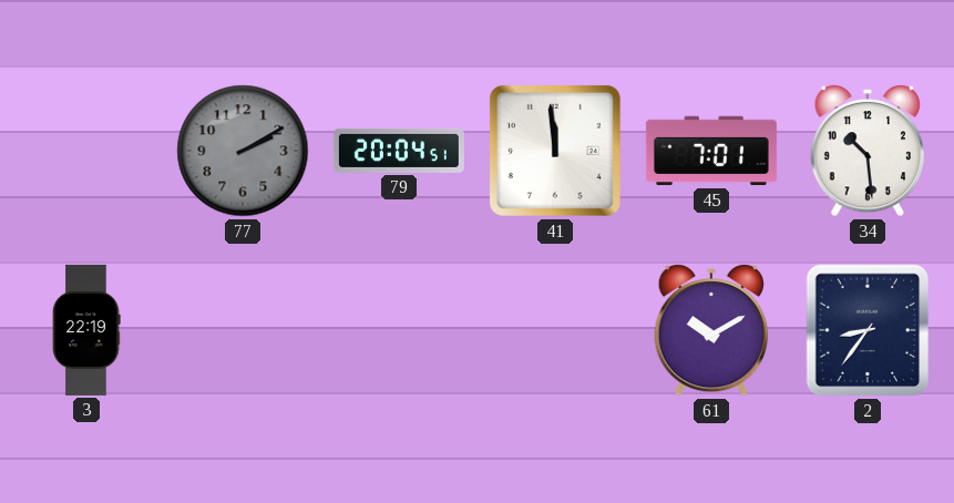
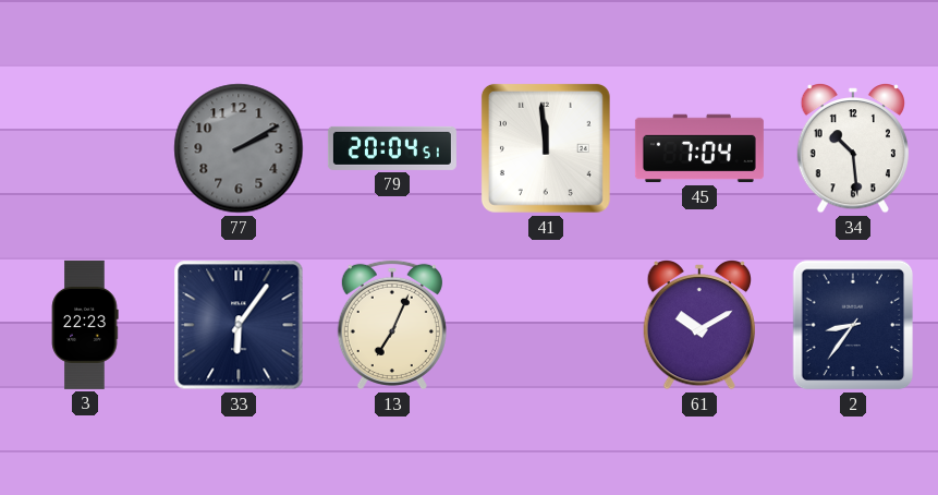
45: 7:01 -> 7:04 (699, 148)
3: 22:19 -> 22:23 (85, 325)
33: none -> 6:06 (239, 325)
13: none -> 7:04 (392, 325)
